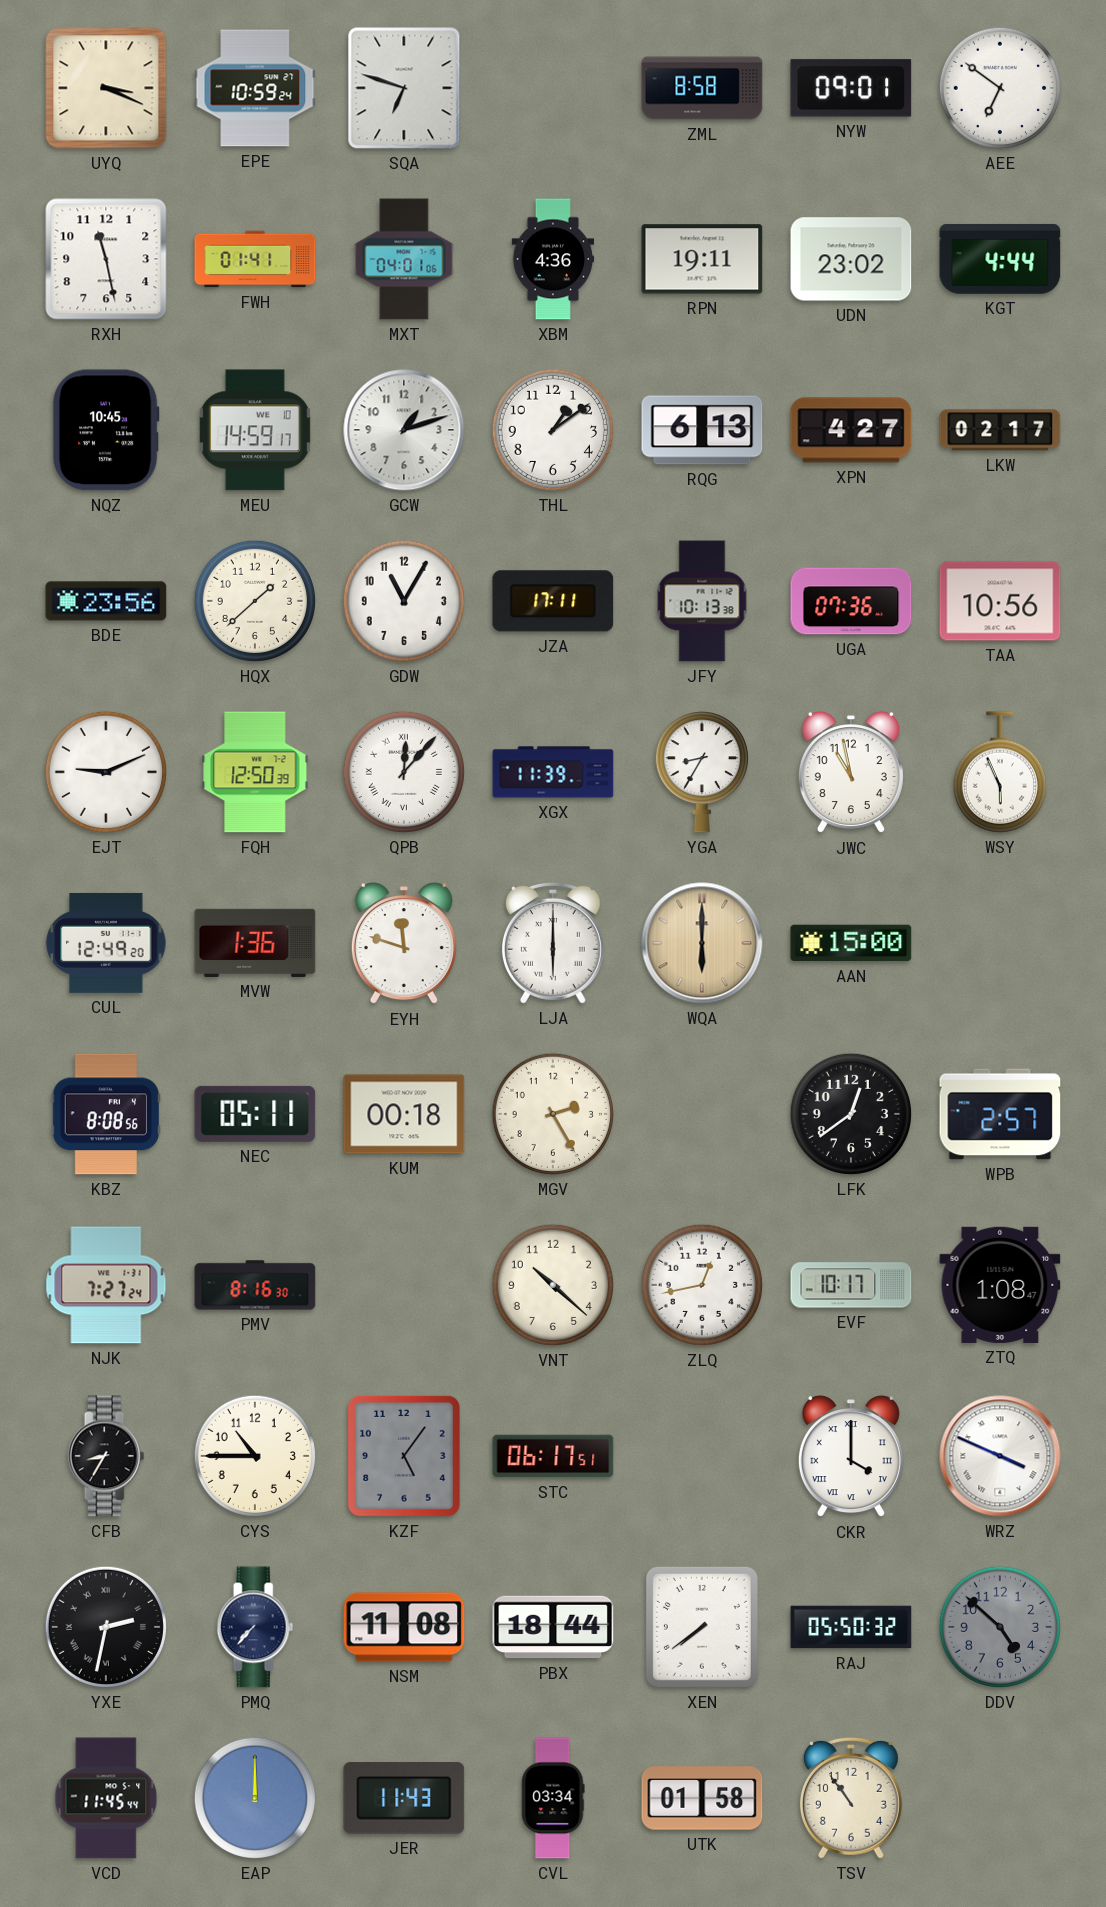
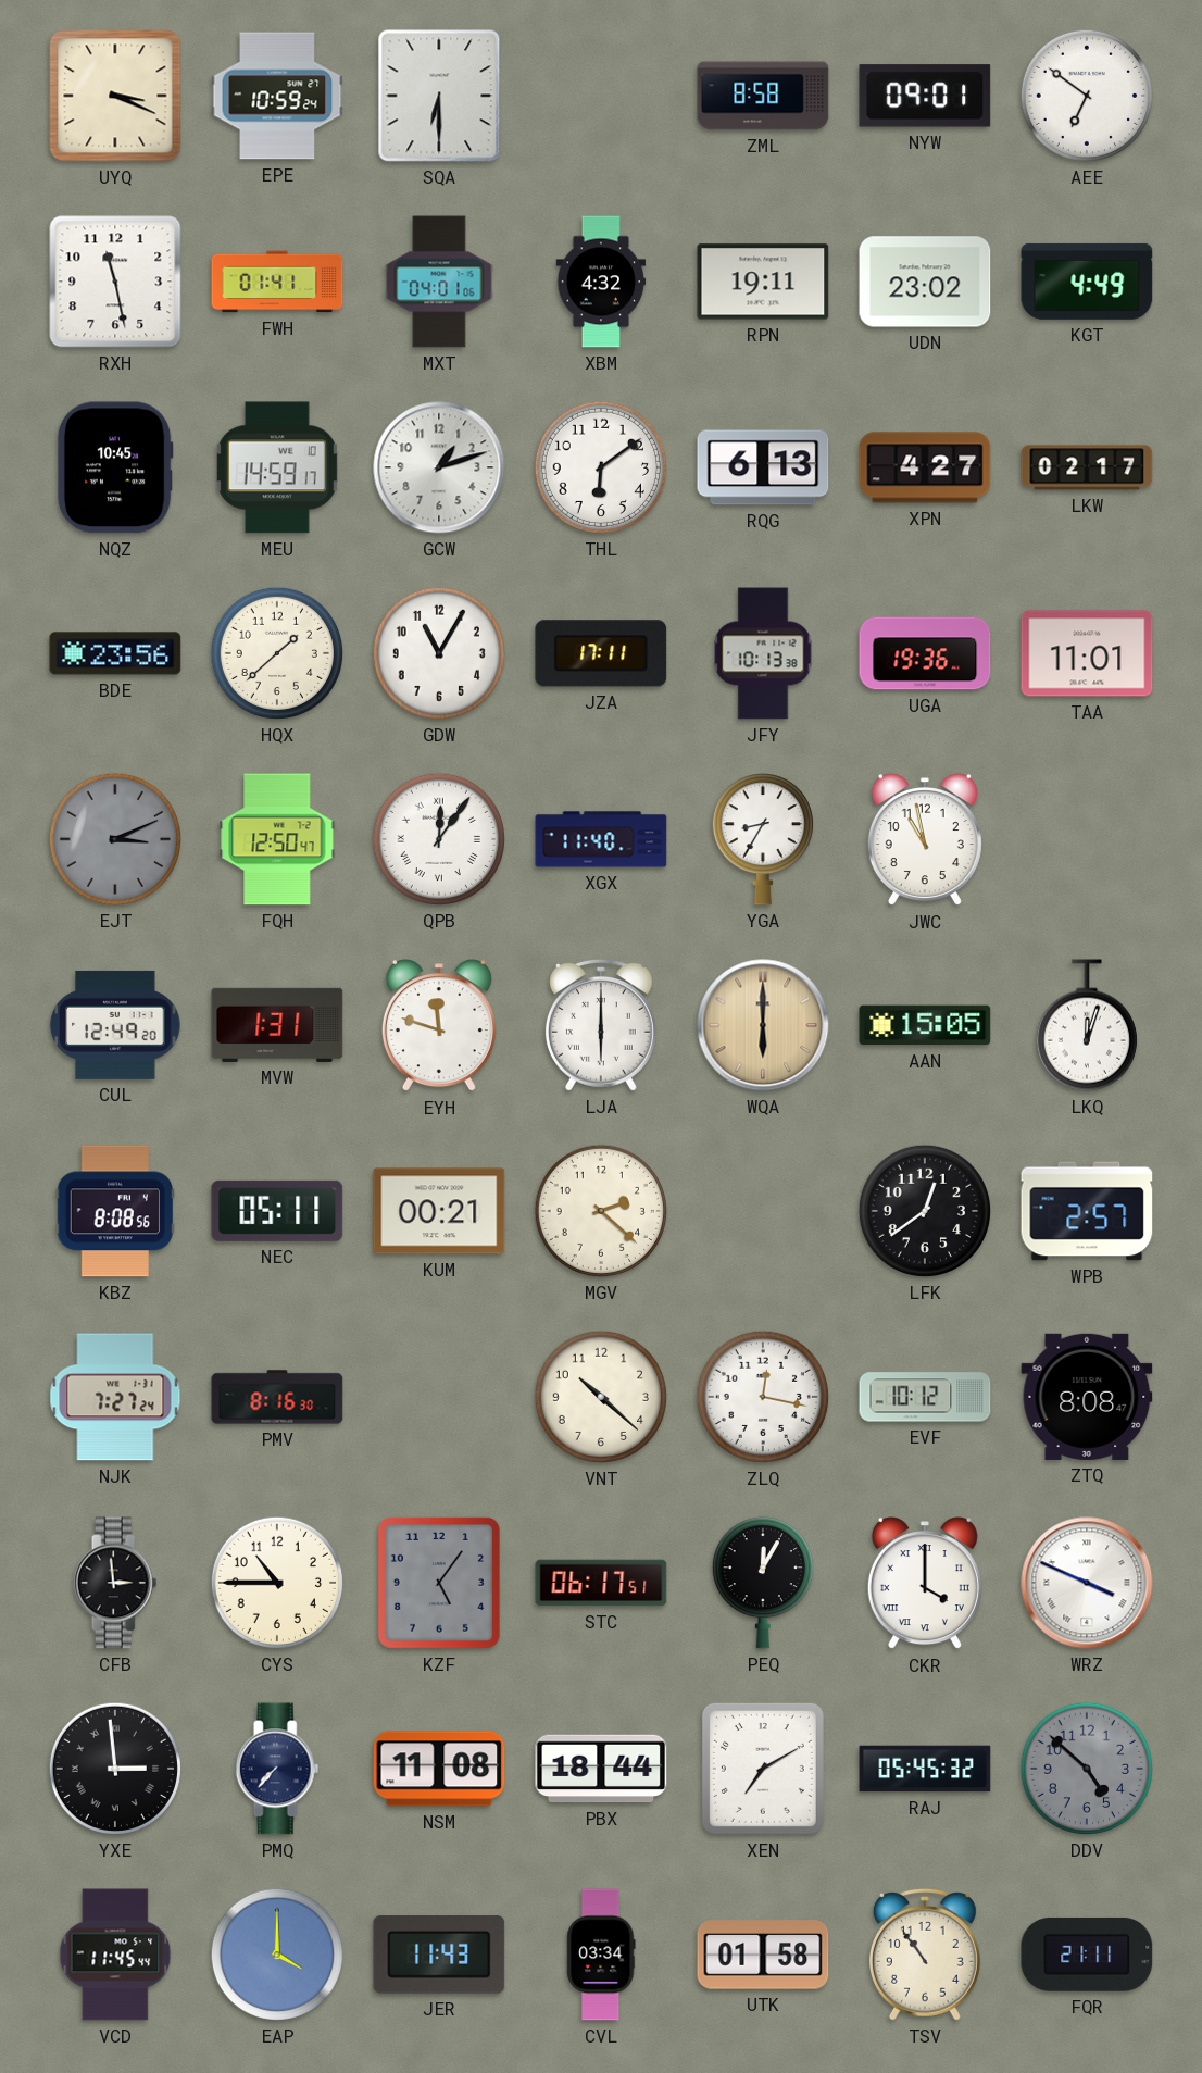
SQA: 6:48 -> 6:30 (439, 96)
XBM: 4:36 -> 4:32 (601, 282)
KGT: 4:44 -> 4:49 (1087, 282)
THL: 1:09 -> 6:09 (601, 467)
UGA: 07:36 -> 19:36 (925, 653)
TAA: 10:56 -> 11:01 (1087, 653)
EJT: 9:11 -> 3:11 (115, 839)
EJT dial: white -> grey (115, 839)
FQH: 12:50:39 -> 12:50:47 (277, 839)
QPB: 12:07 -> 12:06 (439, 839)
XGX: 11:39 -> 11:40 (601, 839)
WSY: 5:56 -> none (1000, 772)
MVW: 1:36 -> 1:31 (277, 1025)
AAN: 15:00 -> 15:05 (925, 1025)
LKQ: none -> 12:03 (1087, 1025)
KUM: 00:18 -> 00:21 (439, 1211)
MGV: 2:25 -> 2:22 (601, 1211)
ZLQ: 12:43 -> 12:17 (763, 1397)
EVF: 10:17 -> 10:12 (925, 1397)
ZTQ: 1:08 -> 8:08 (1087, 1397)
CFB: 8:35 -> 2:59 (115, 1583)
PEQ: none -> 12:05 (763, 1583)
YXE: 2:32 -> 2:59 (115, 1769)
XEN: 7:39 -> 7:10 (763, 1769)
RAJ: 05:50 -> 05:45 (925, 1769)
EAP: 12:00 -> 4:00 (277, 1955)
FQR: none -> 21:11 (1087, 1955)
